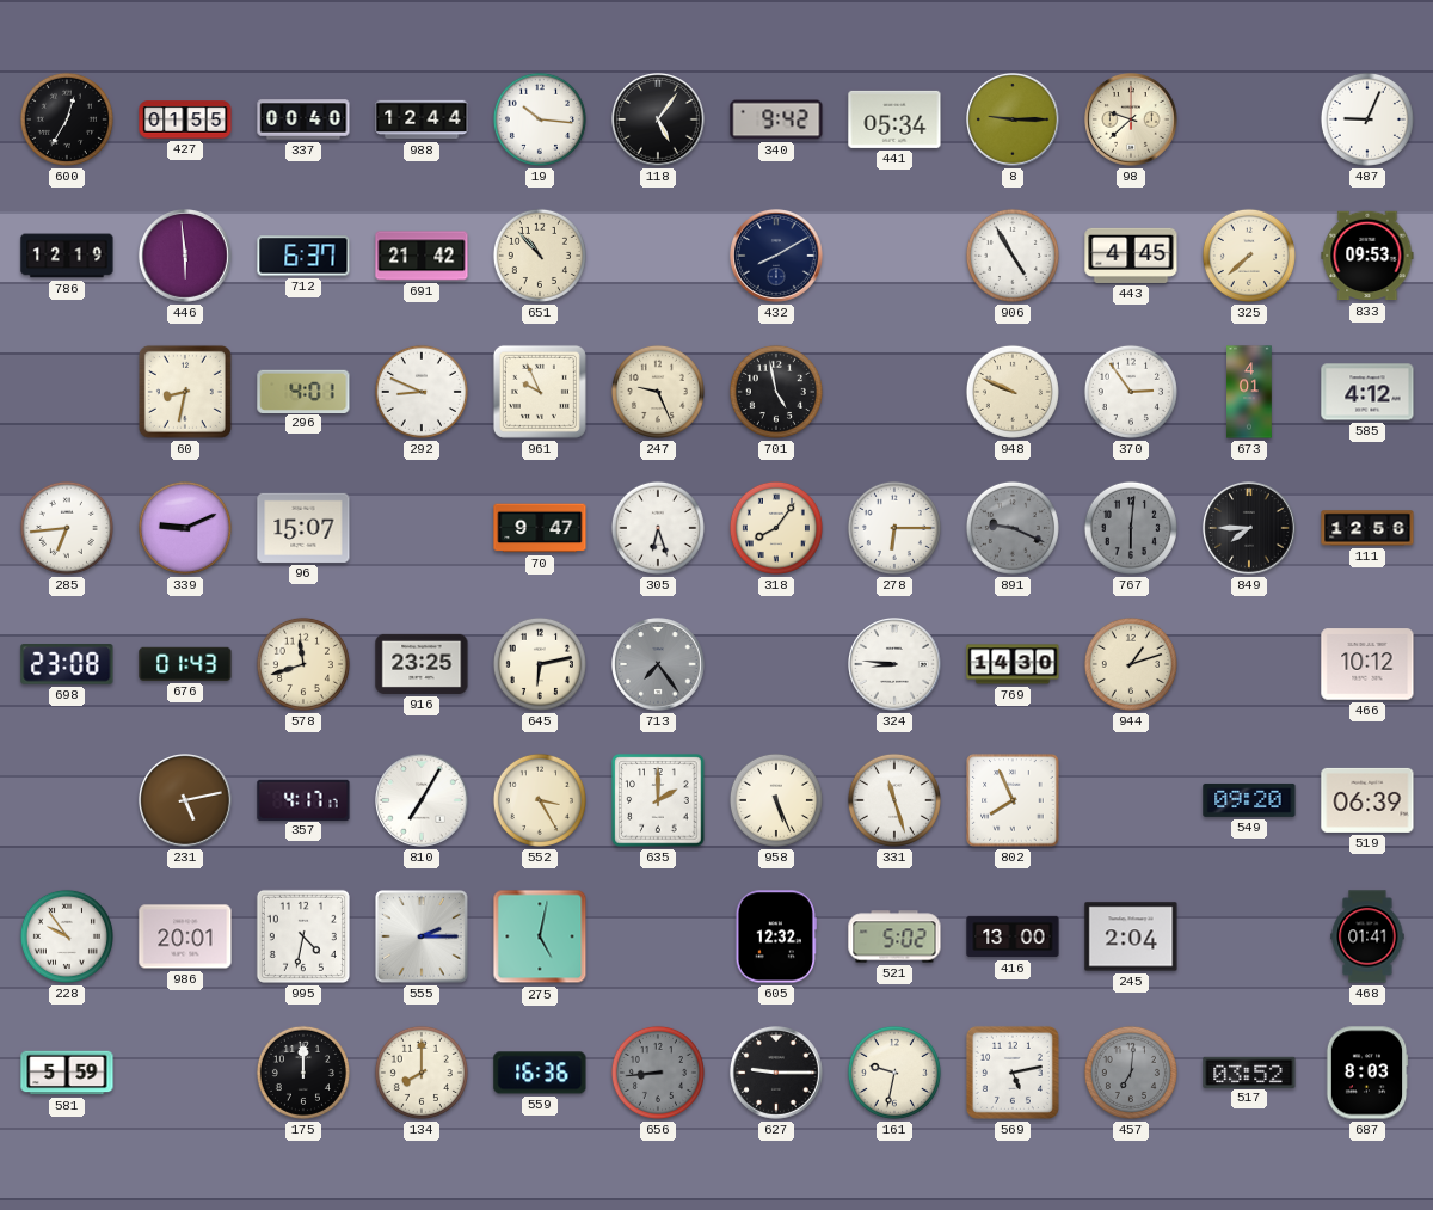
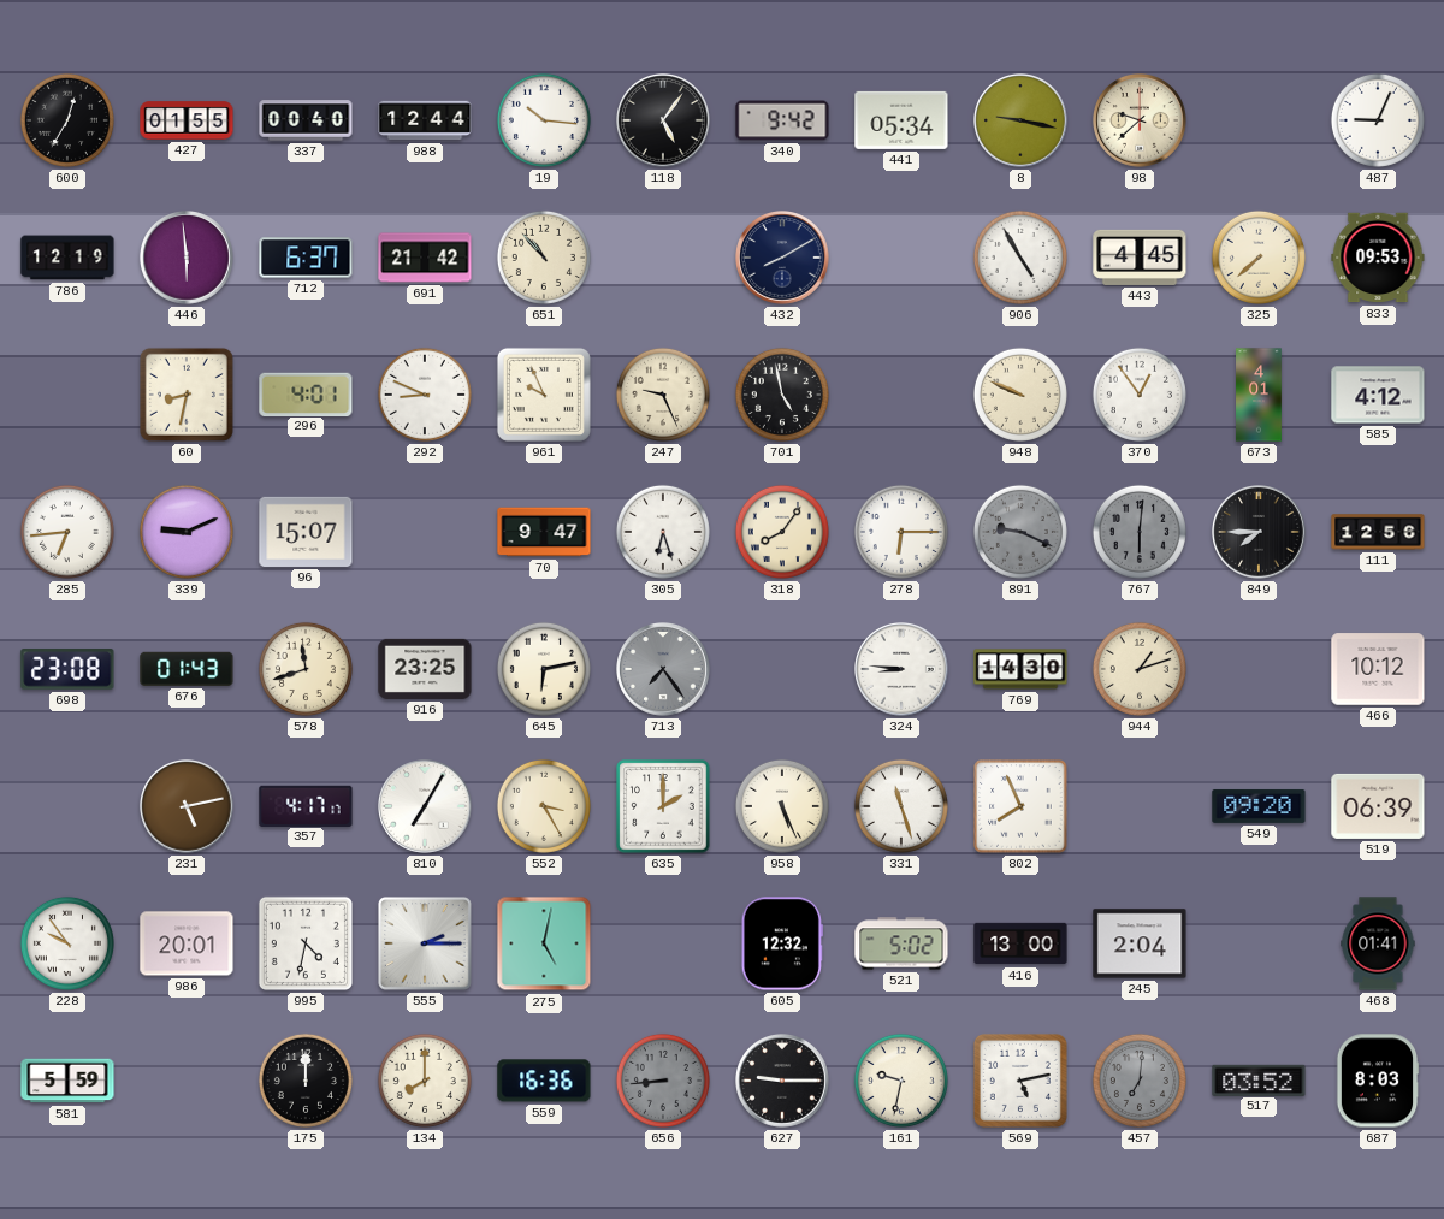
8: 9:15 -> 9:17 (1022, 122)
370: 2:54 -> 12:54 (1140, 395)
